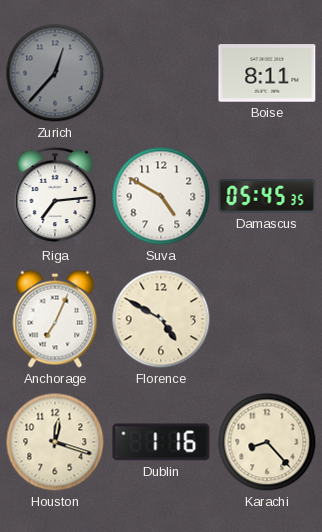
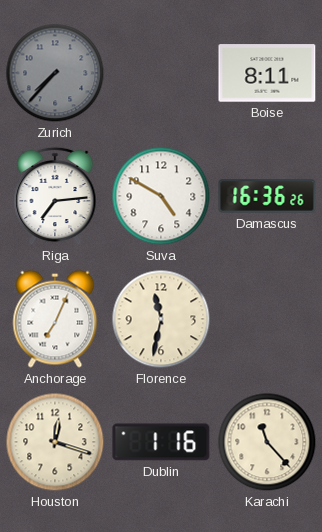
Zurich: 12:37 -> 7:37 (55, 73)
Damascus: 05:45 -> 16:36 (267, 196)
Florence: 4:50 -> 11:32 (161, 319)
Karachi: 8:23 -> 11:23 (267, 442)
